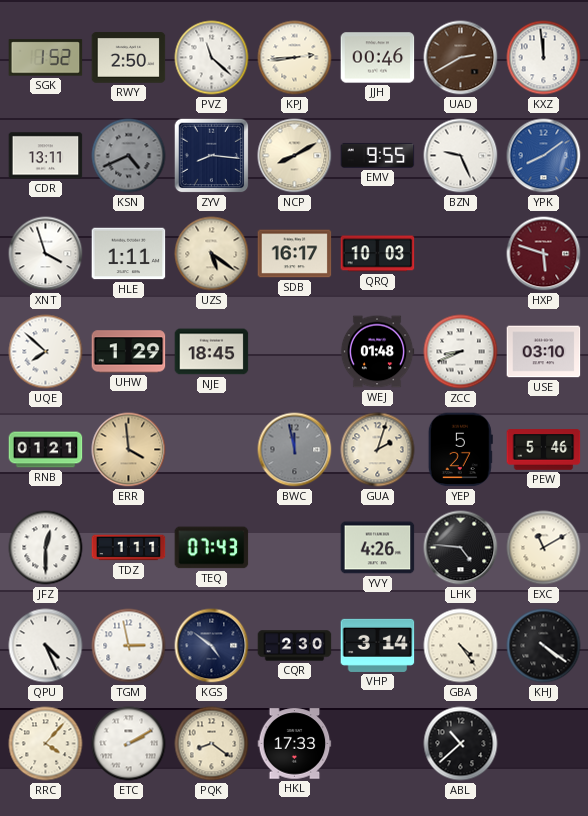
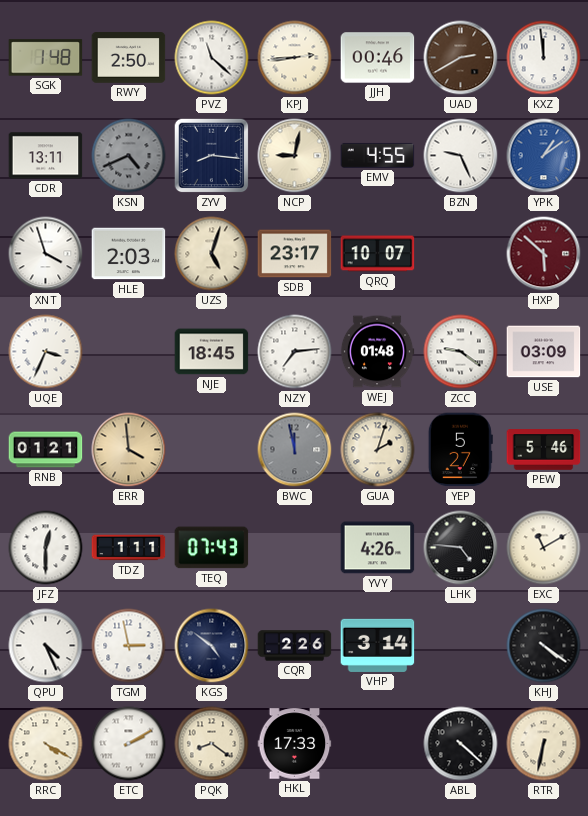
SGK: 1:52 -> 1:48 (46, 58)
NCP: 8:10 -> 9:02 (295, 156)
EMV: 9:55 -> 4:55 (378, 155)
YPK: 8:09 -> 1:09 (544, 156)
HLE: 1:11 -> 2:03 (129, 254)
UZS: 5:21 -> 5:03 (212, 254)
SDB: 16:17 -> 23:17 (295, 254)
QRQ: 10:03 -> 10:07 (378, 254)
HXP: 5:48 -> 5:52 (544, 254)
UQE: 7:52 -> 3:34 (46, 352)
UHW: 1:29 -> none (129, 352)
NZY: none -> 7:14 (295, 352)
ZCC: 8:41 -> 9:21 (461, 352)
USE: 03:10 -> 03:09 (544, 352)
CQR: 2:30 -> 2:26 (295, 646)
GBA: 4:24 -> none (461, 646)
RRC: 4:07 -> 4:20 (46, 744)
ABL: 10:38 -> 4:22 (461, 744)
RTR: none -> 6:32 (544, 744)
